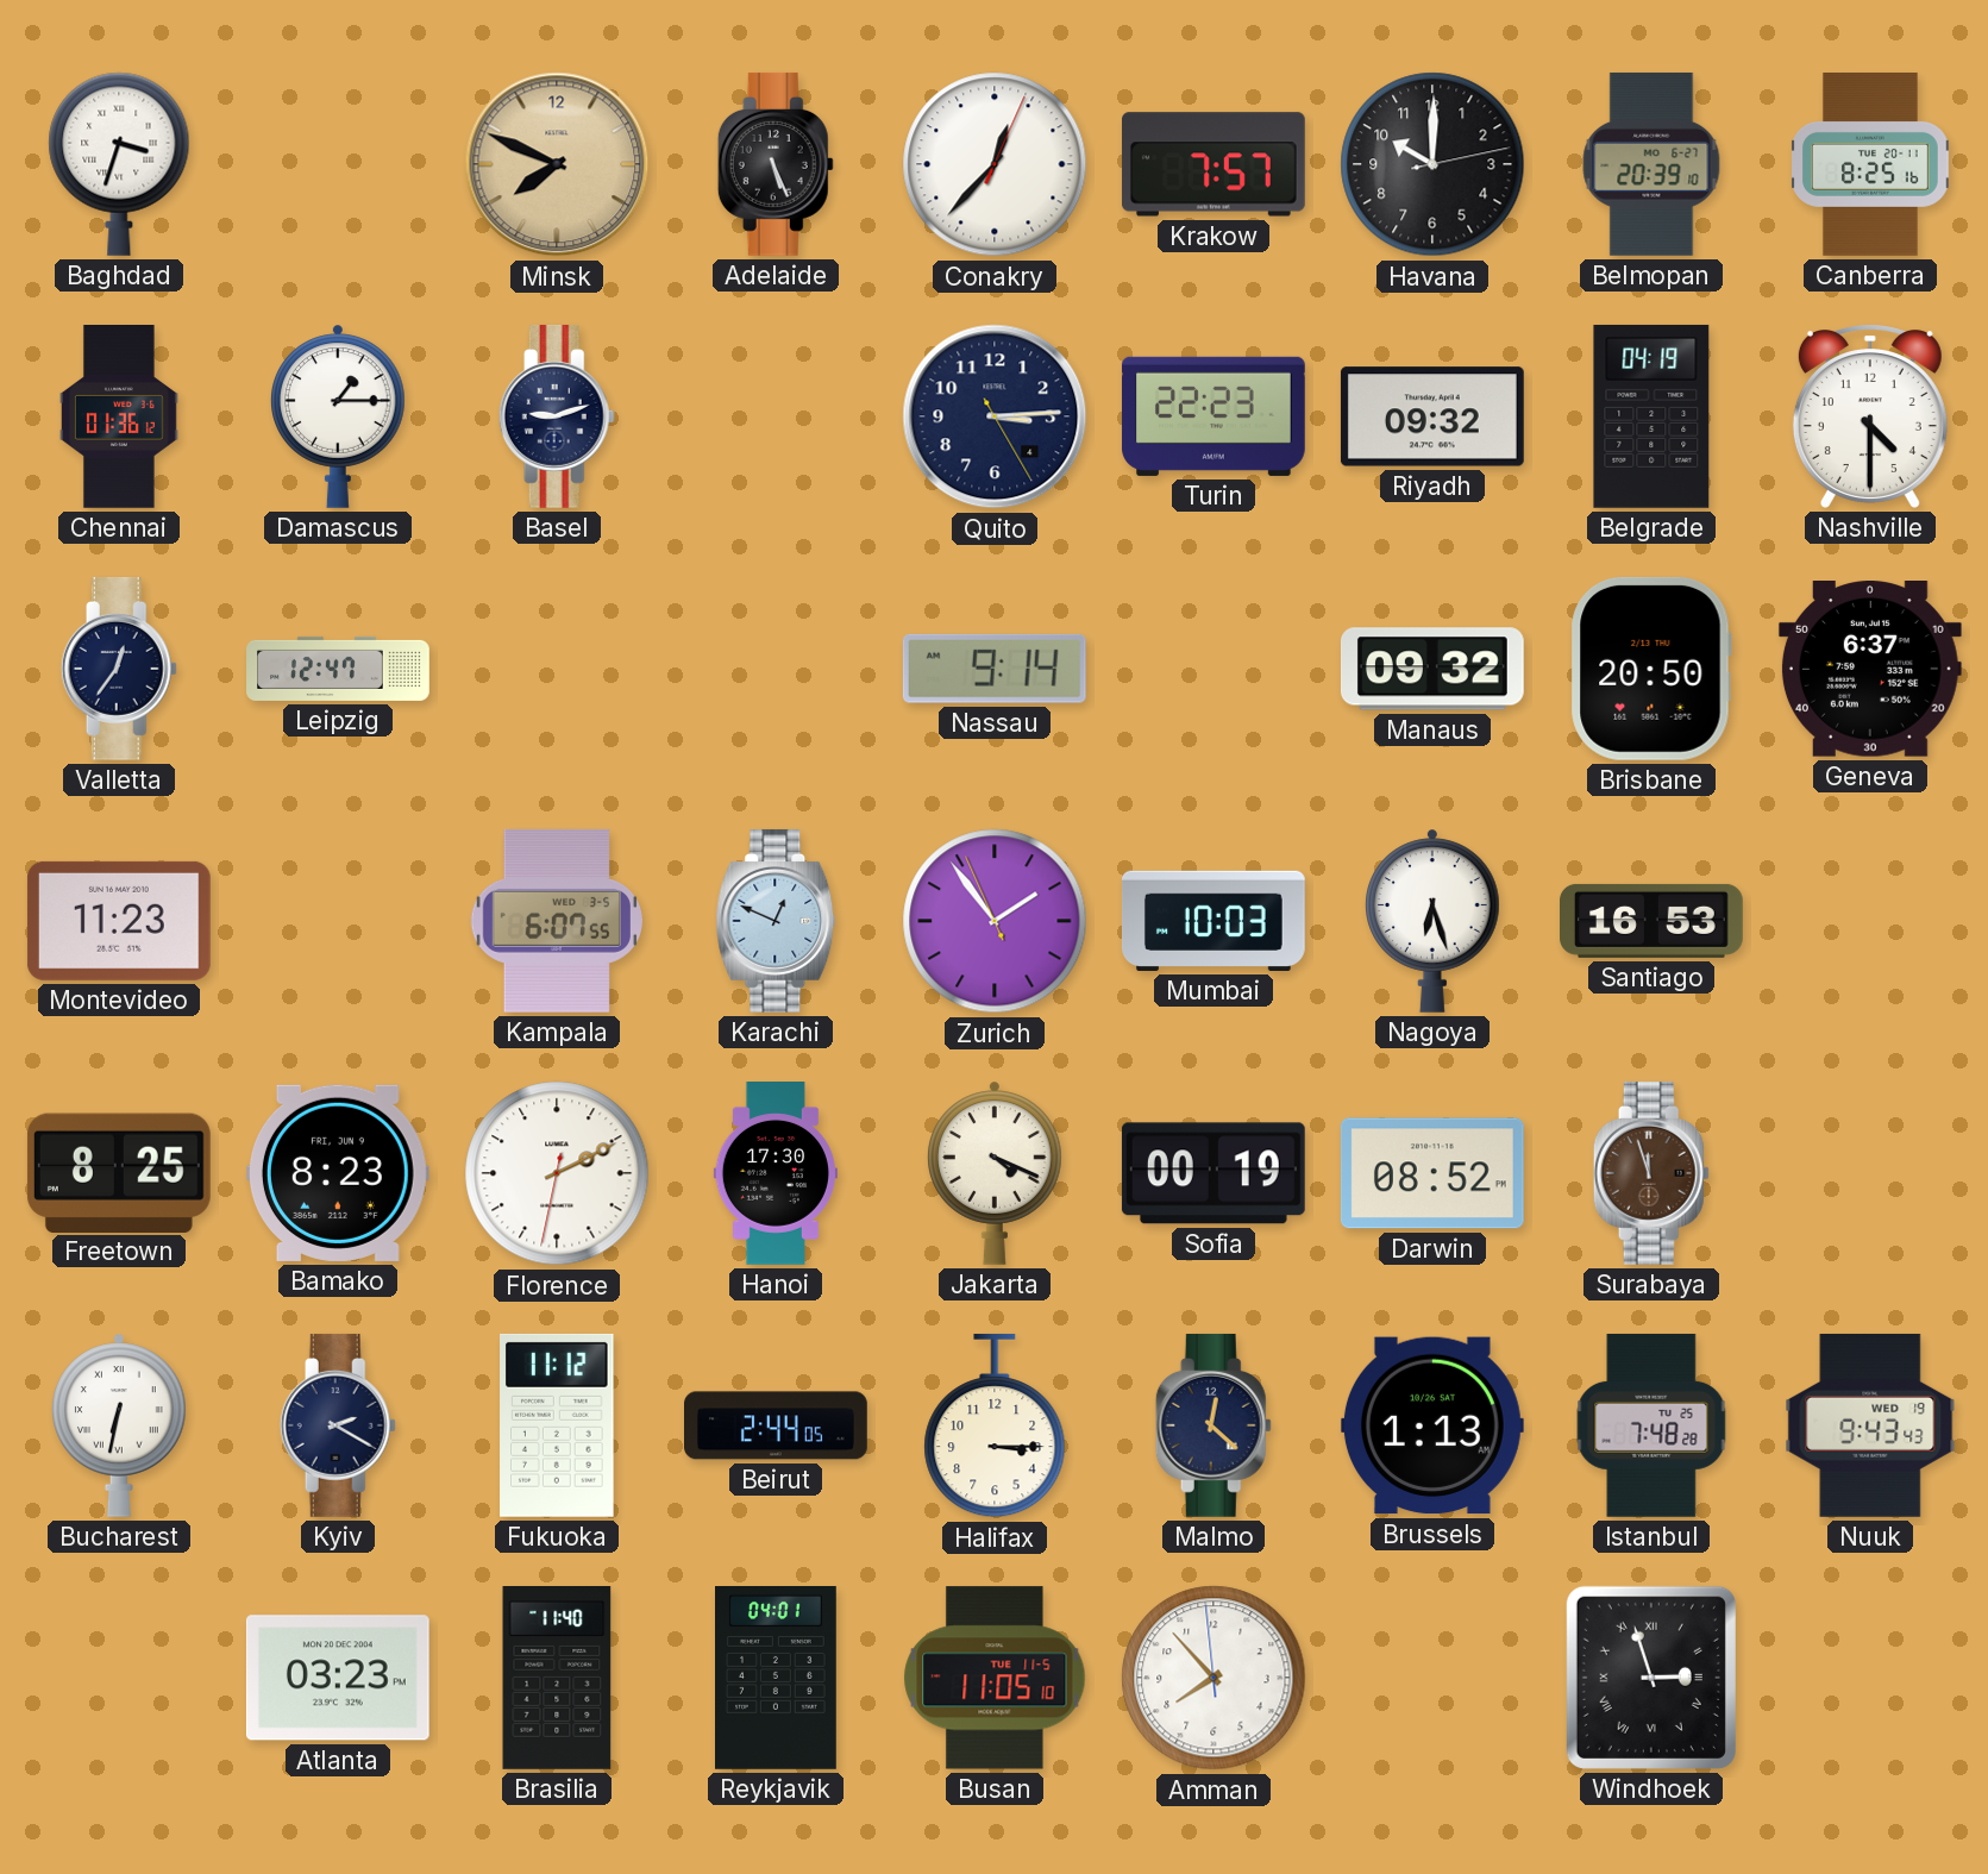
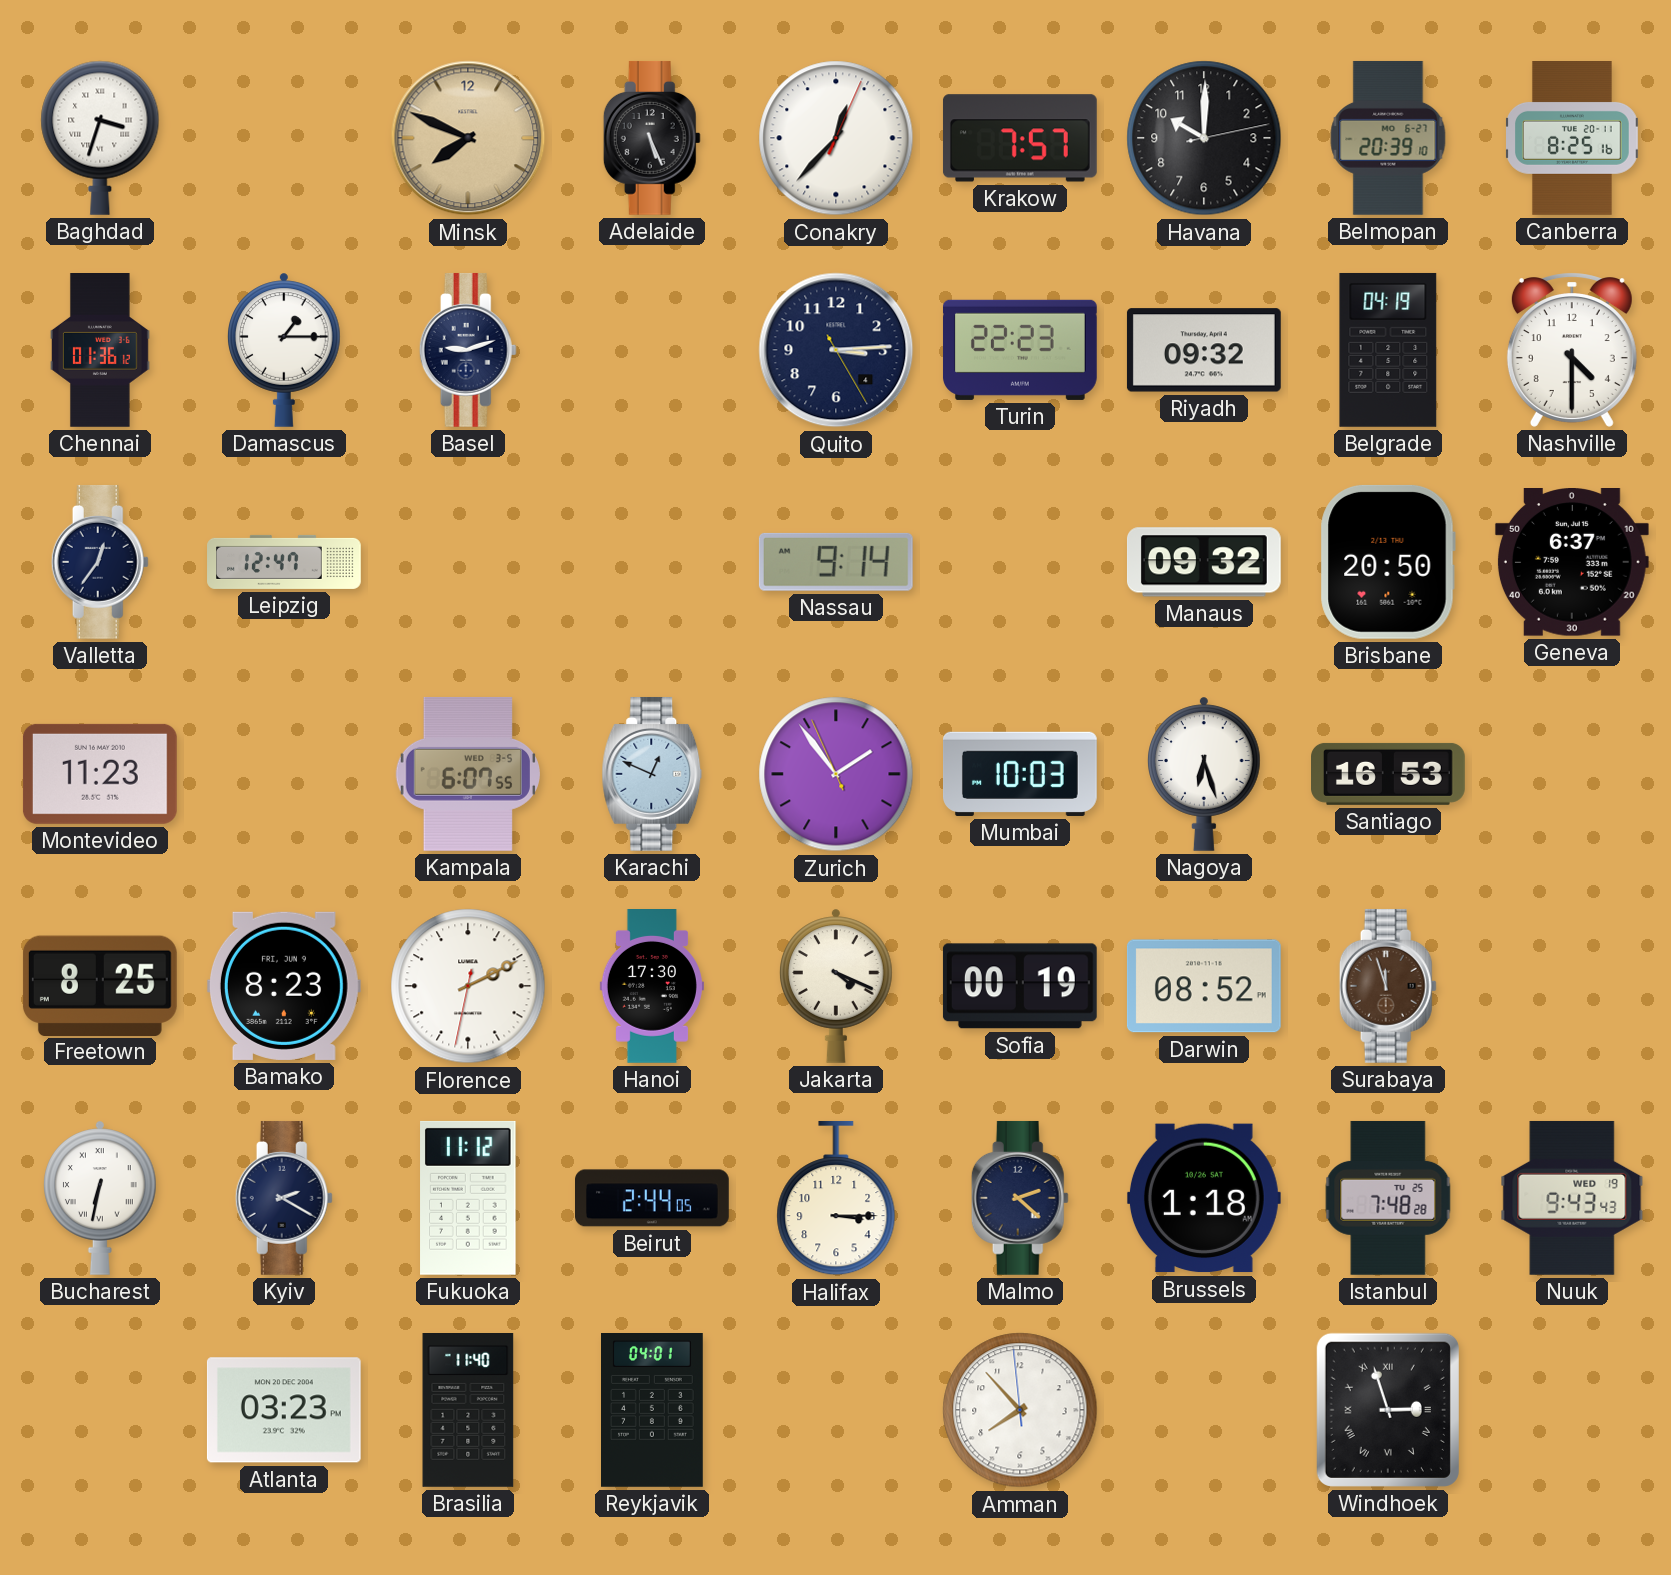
Malmo: 12:22 -> 2:22 (1020, 1198)
Brussels: 1:13 -> 1:18 (1204, 1198)
Busan: 11:05 -> none (995, 1678)
